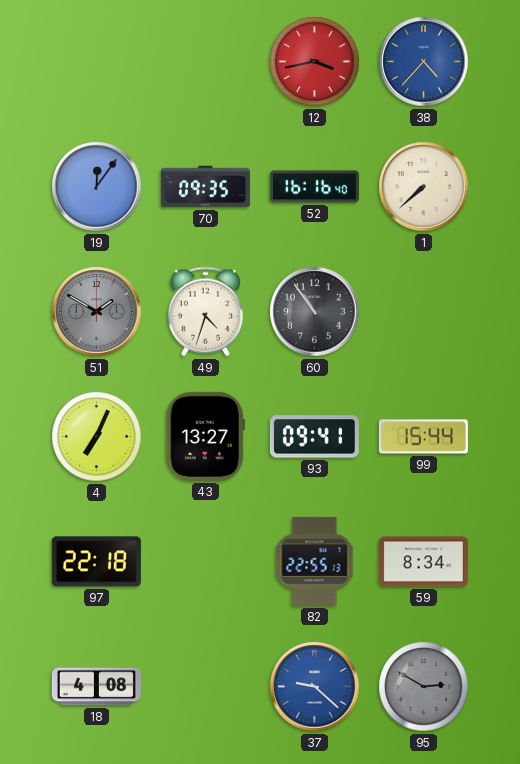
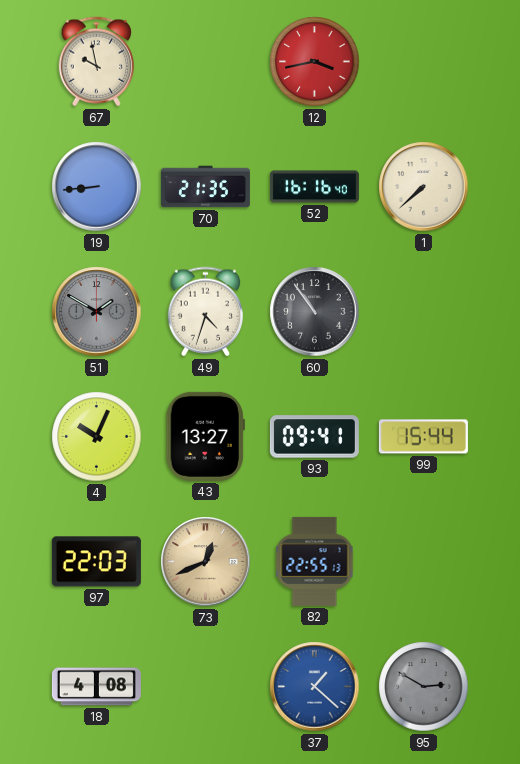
67: none -> 9:58 (96, 62)
38: 4:37 -> none (424, 62)
19: 12:06 -> 8:44 (97, 187)
70: 09:35 -> 21:35 (205, 187)
4: 7:04 -> 10:04 (97, 437)
97: 22:18 -> 22:03 (96, 562)
73: none -> 12:41 (206, 562)
59: 8:34 -> none (423, 562)
37: 9:22 -> 1:22 (315, 687)
